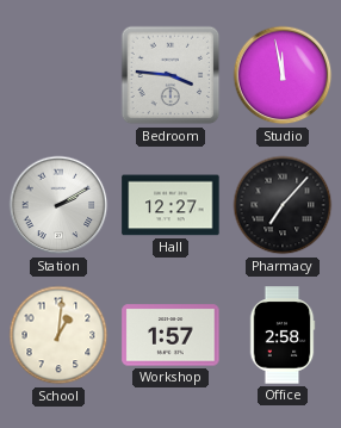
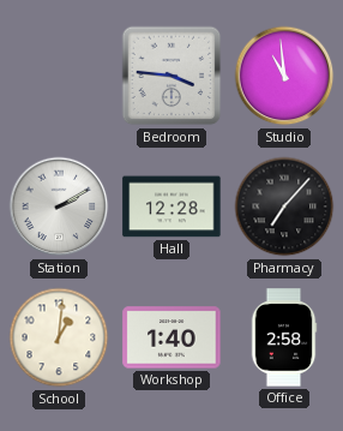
Studio: 11:58 -> 10:59 (284, 76)
Hall: 12:27 -> 12:28 (171, 206)
Workshop: 1:57 -> 1:40 (171, 337)
